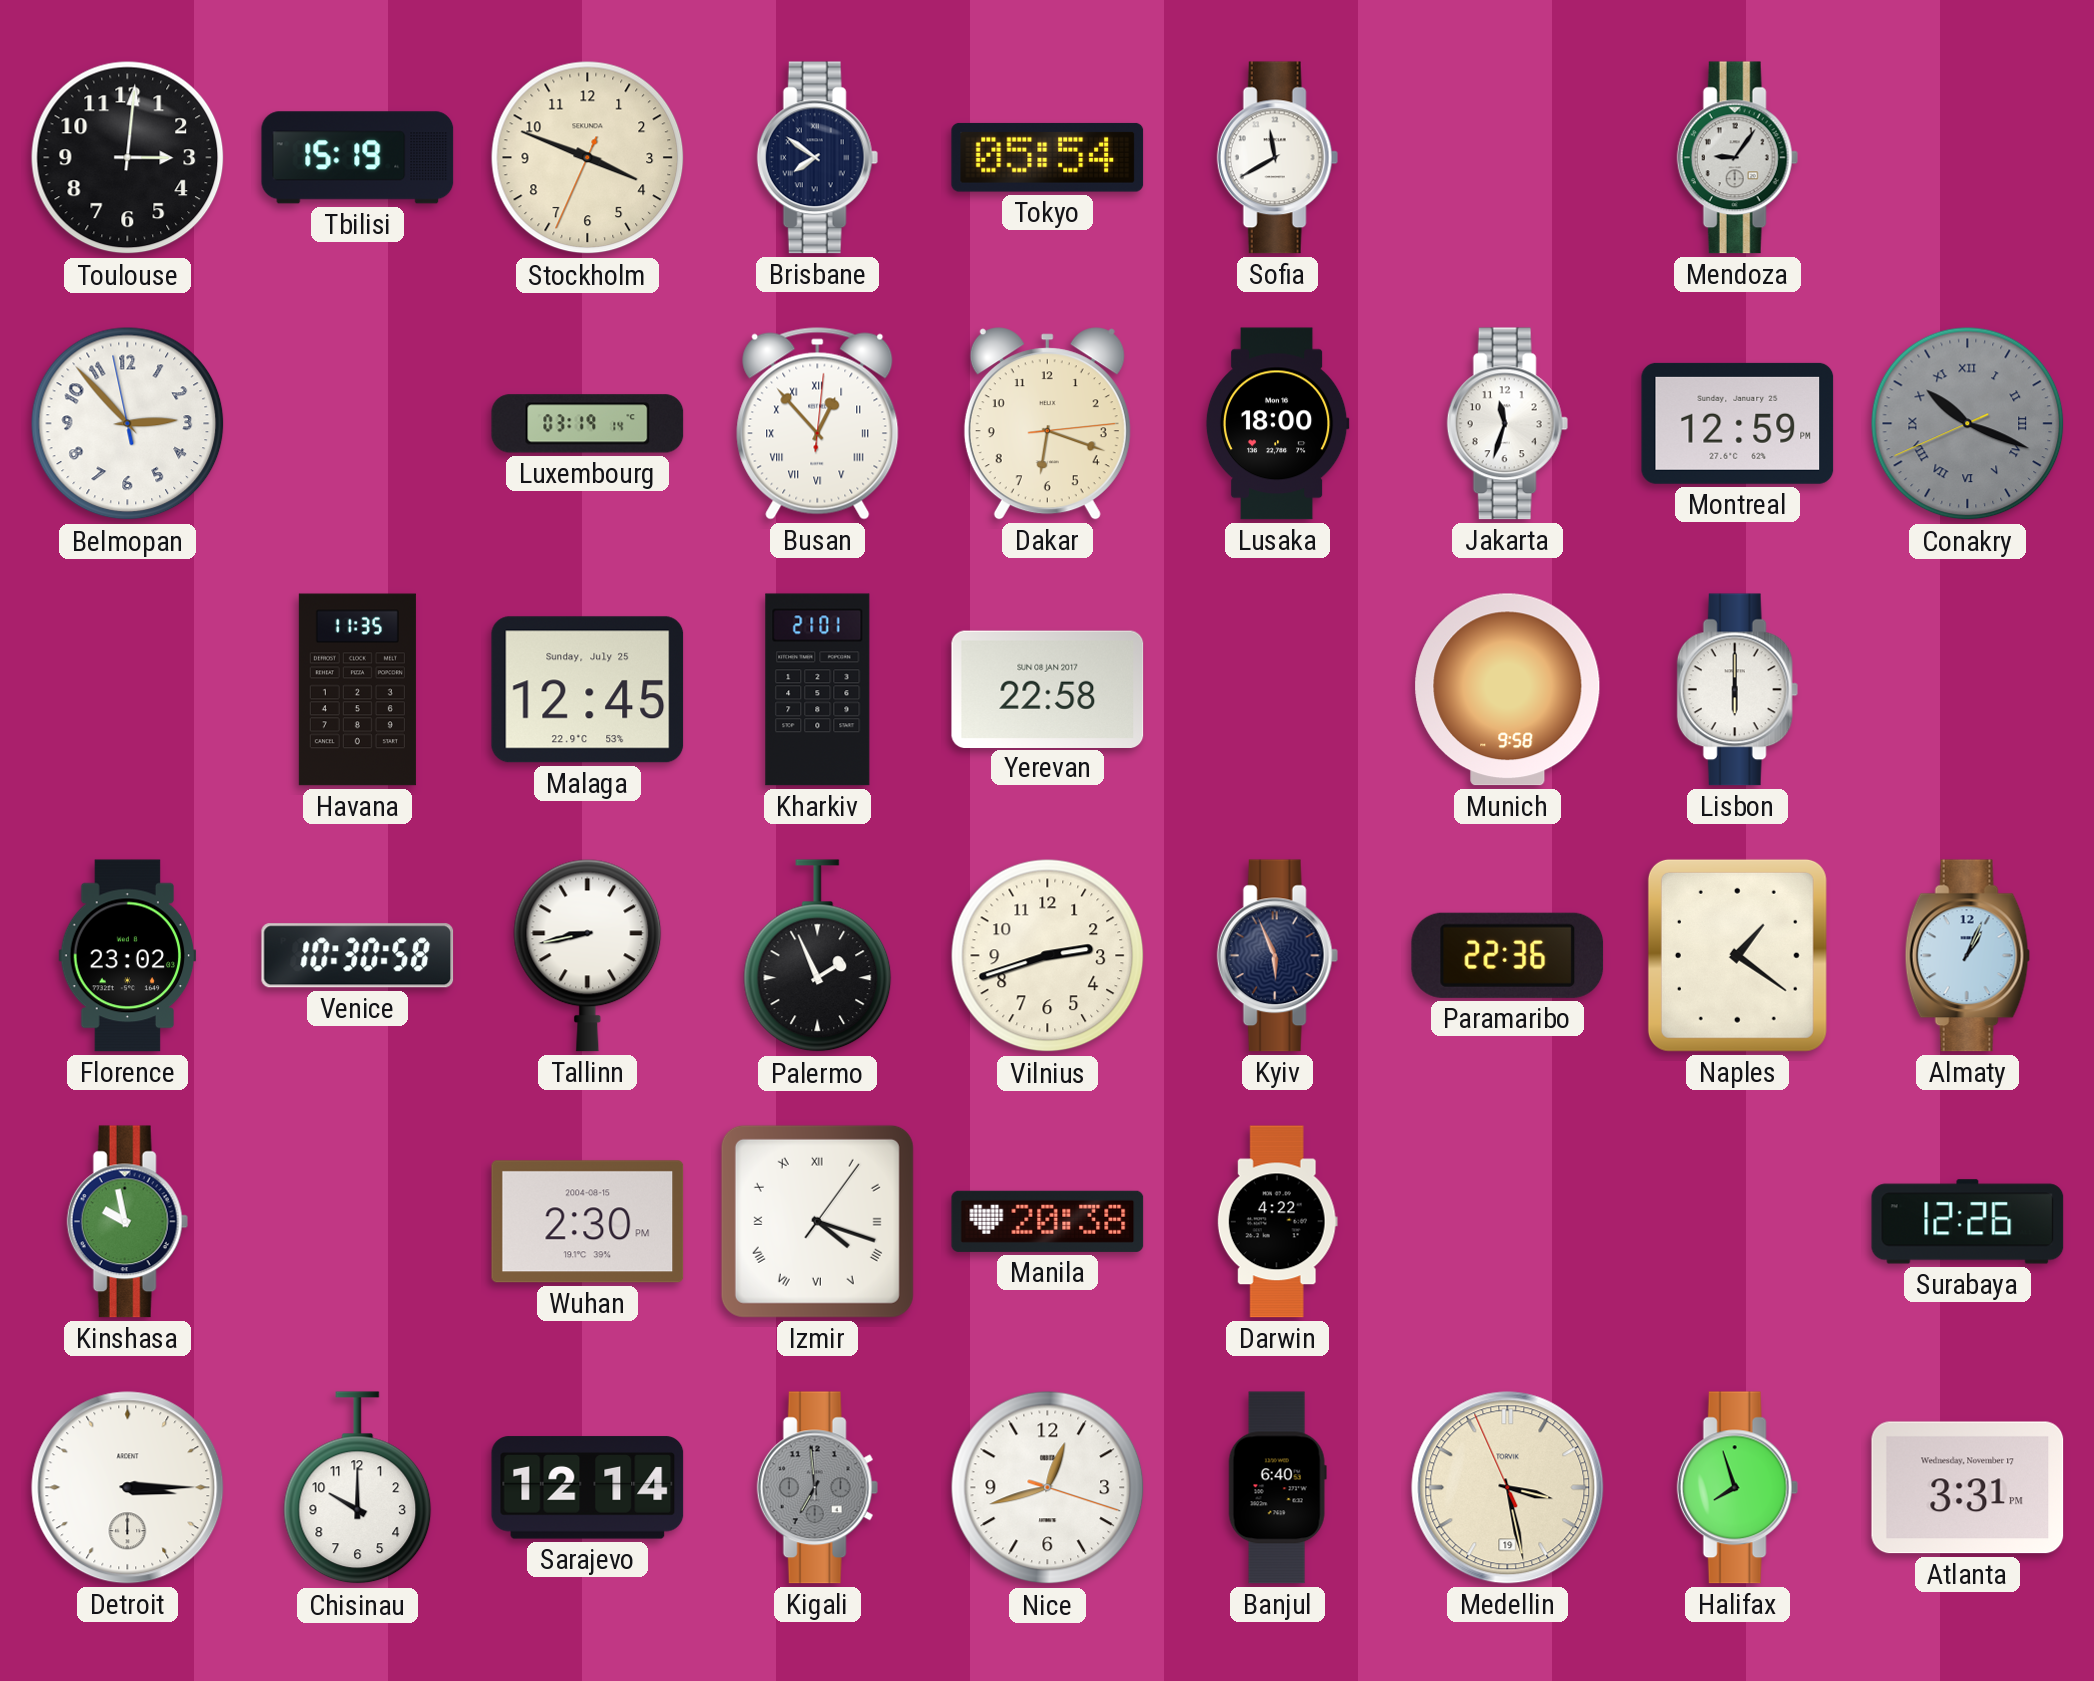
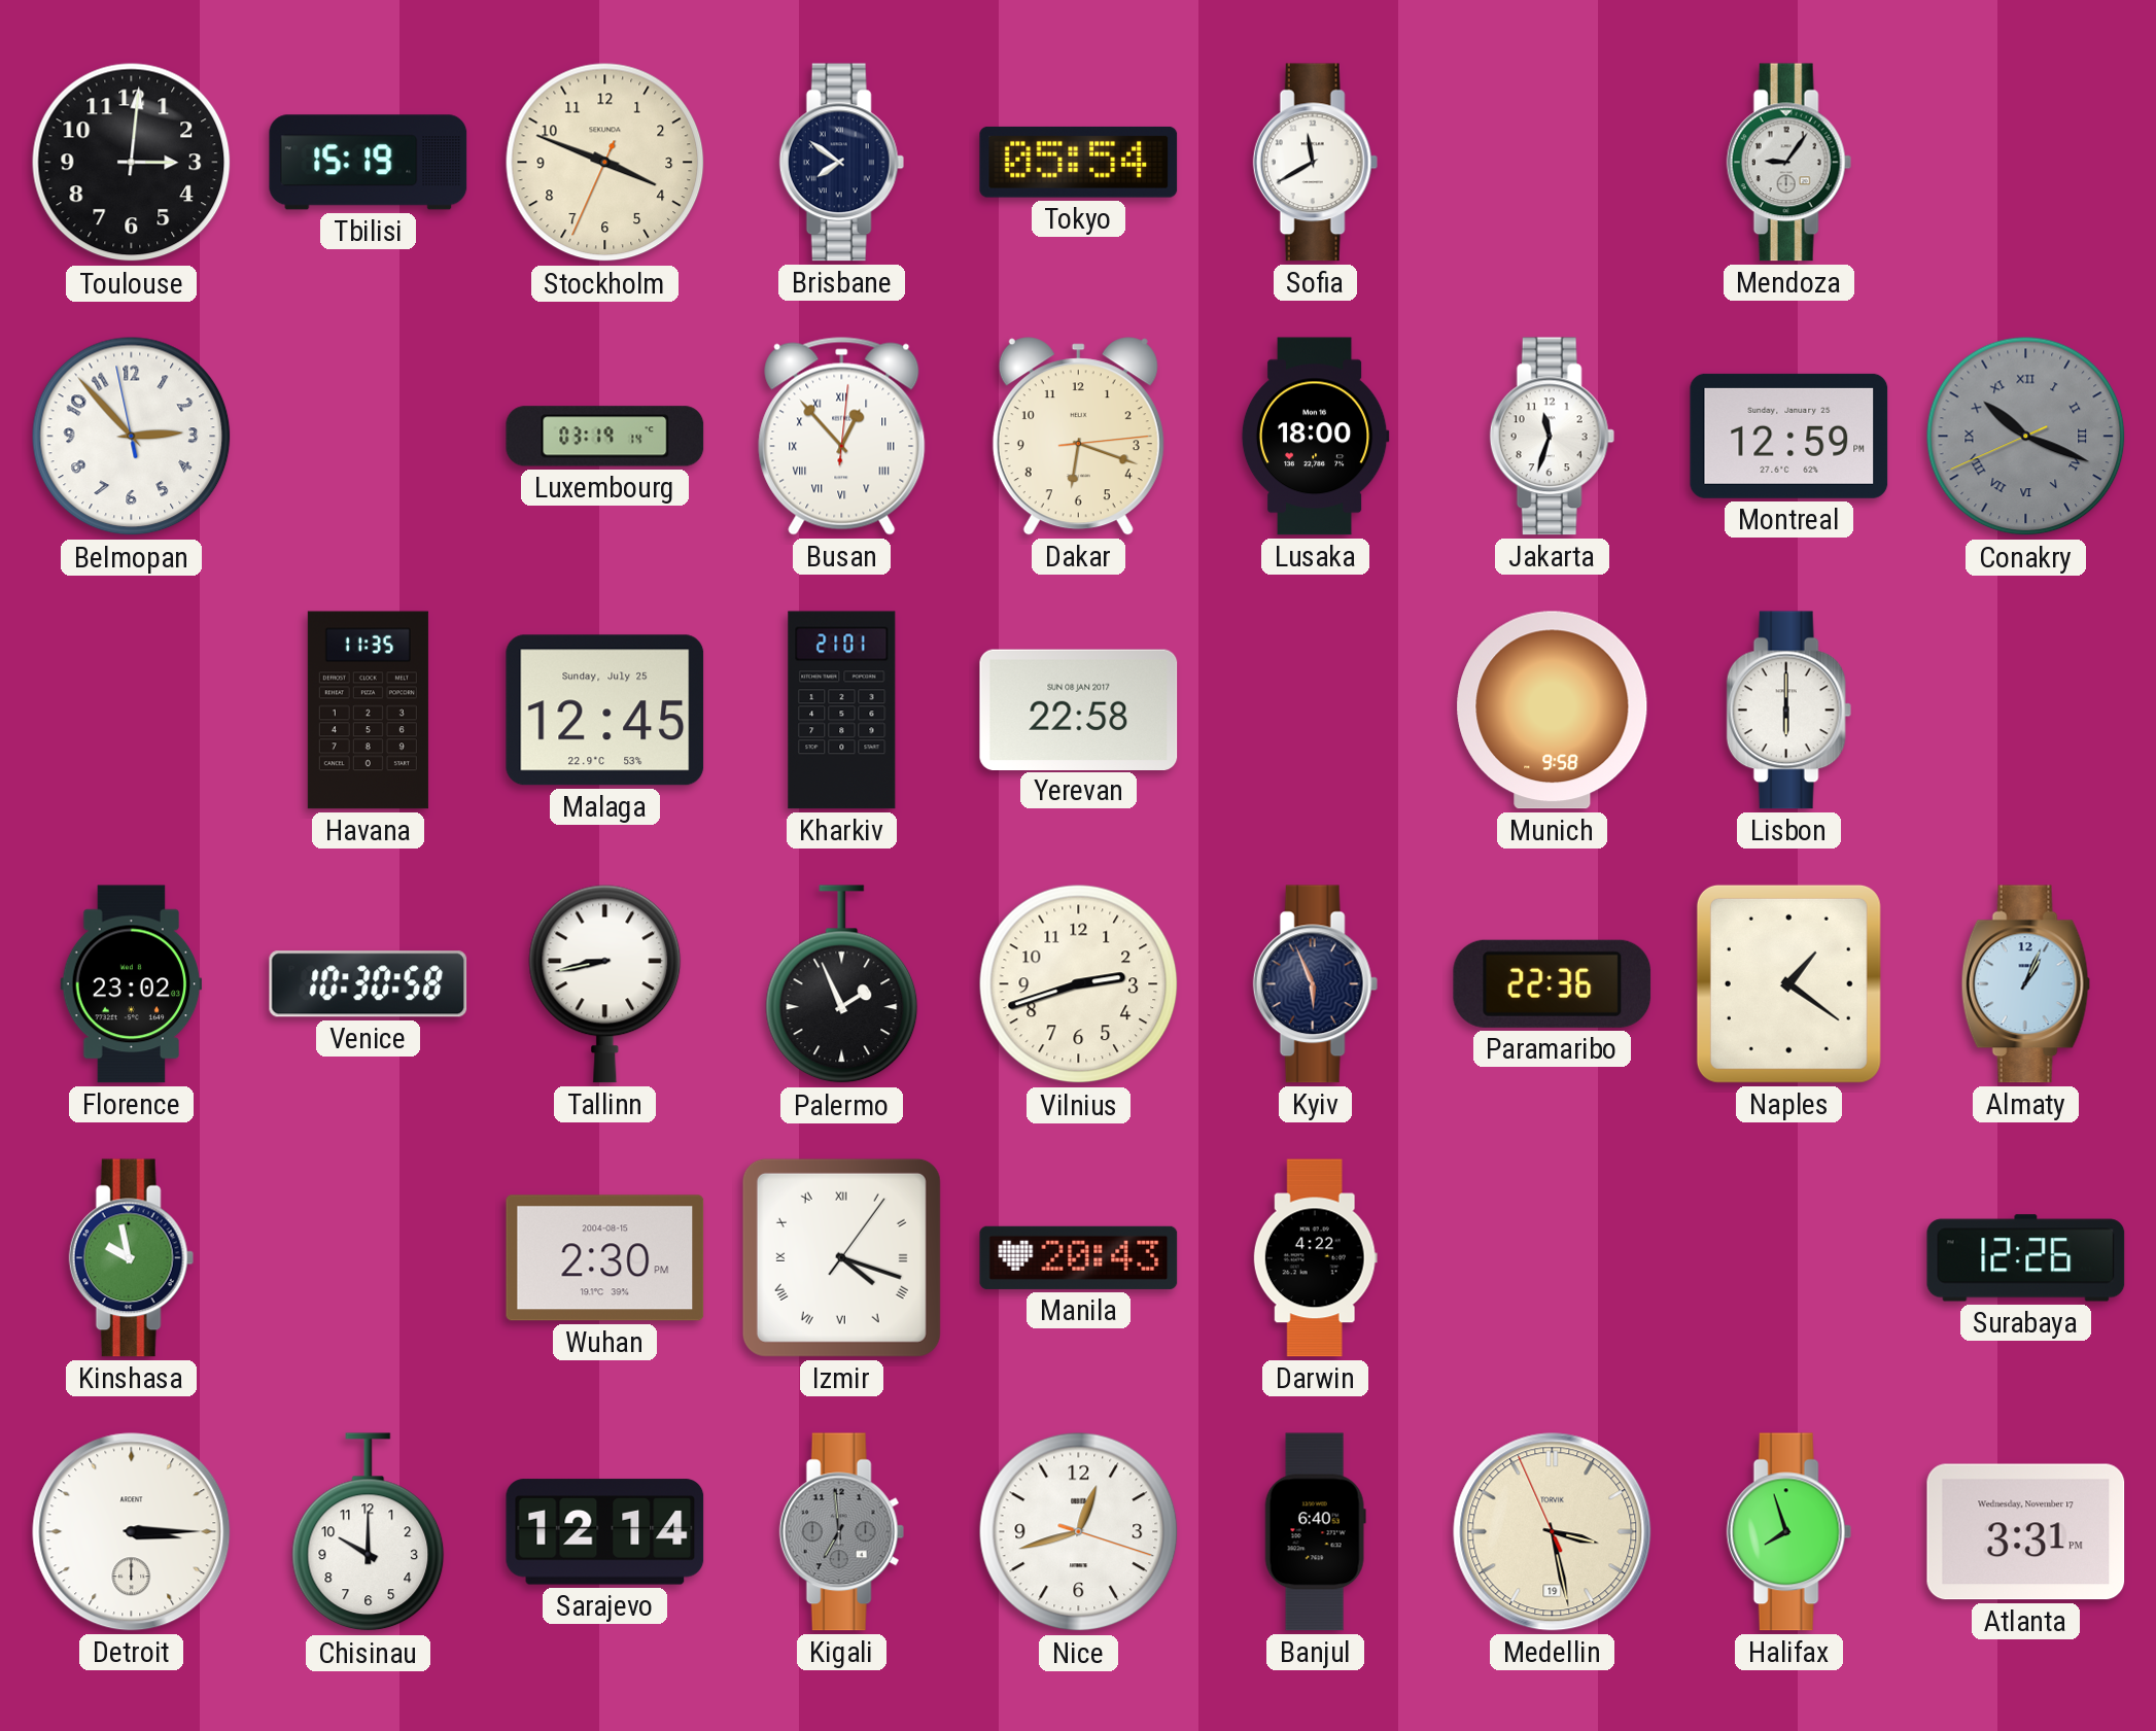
Manila: 20:38 -> 20:43 (1079, 1257)
